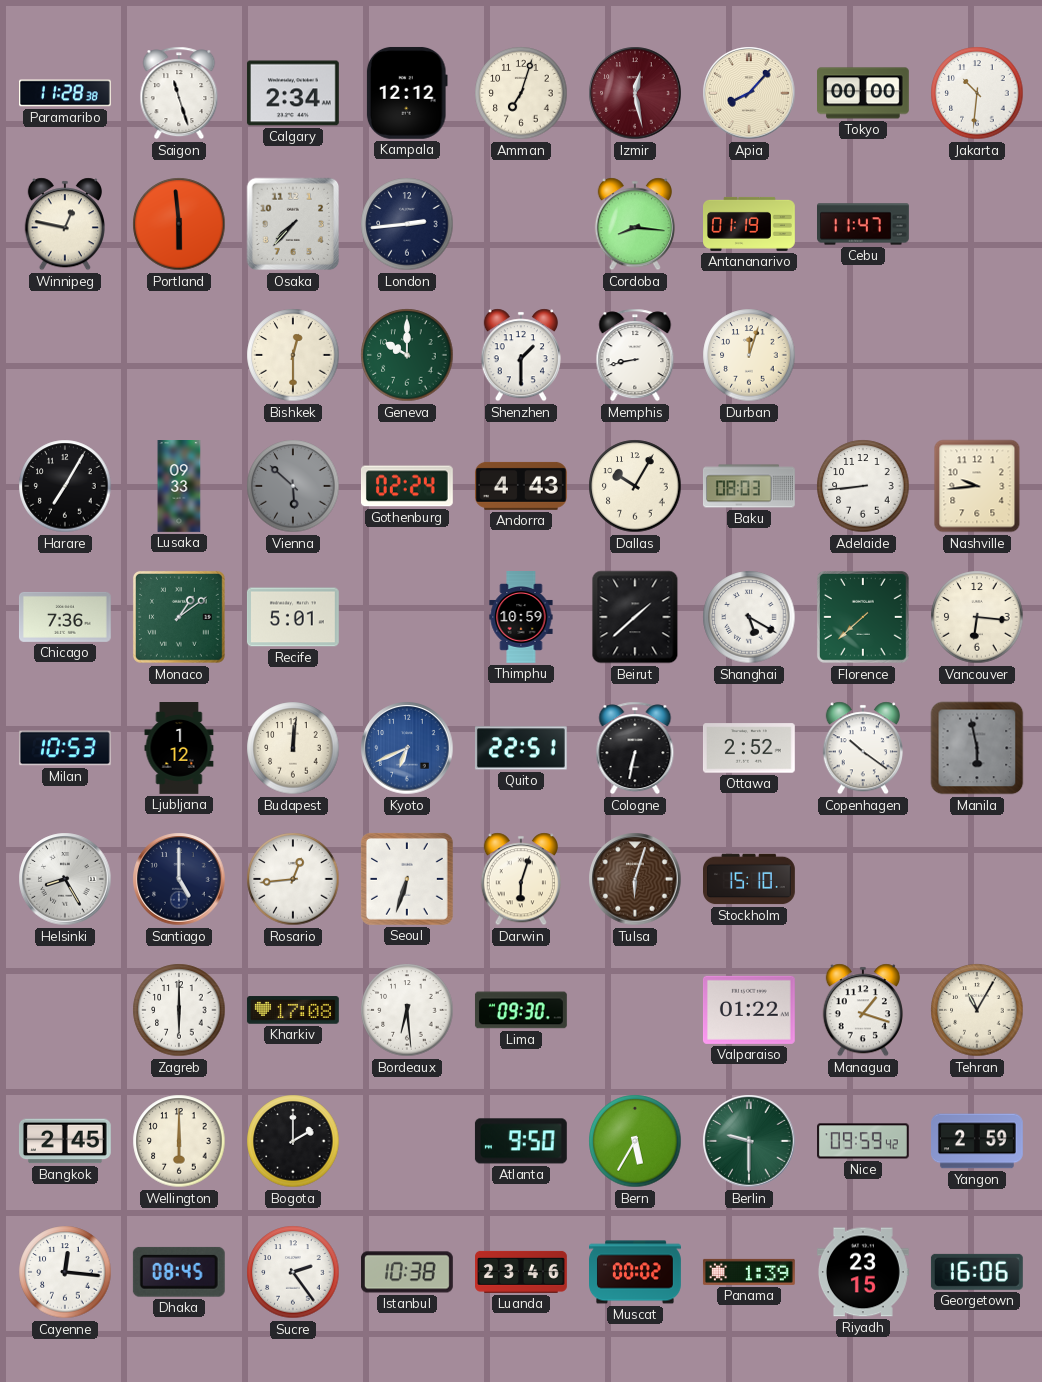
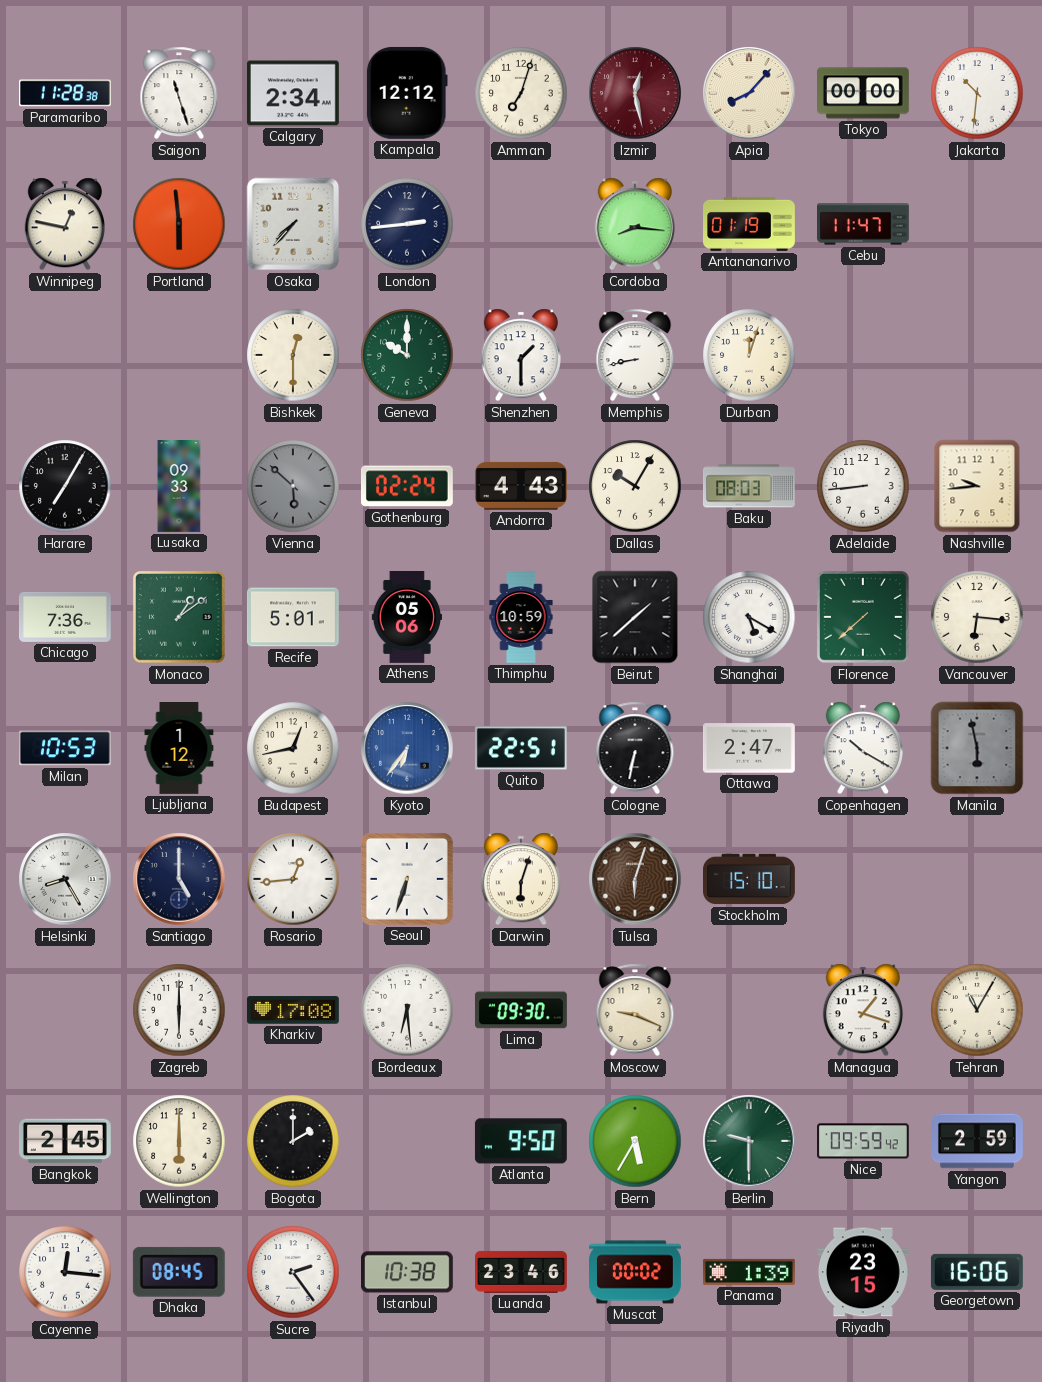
Athens: none -> 05:06 (406, 618)
Budapest: 12:01 -> 12:43 (293, 748)
Kyoto: 6:41 -> 6:36 (407, 748)
Ottawa: 2:52 -> 2:47 (749, 748)
Copenhagen: 10:21 -> 10:20 (863, 748)
Moscow: none -> 9:19 (635, 1010)
Valparaiso: 01:22 -> none (749, 1010)
